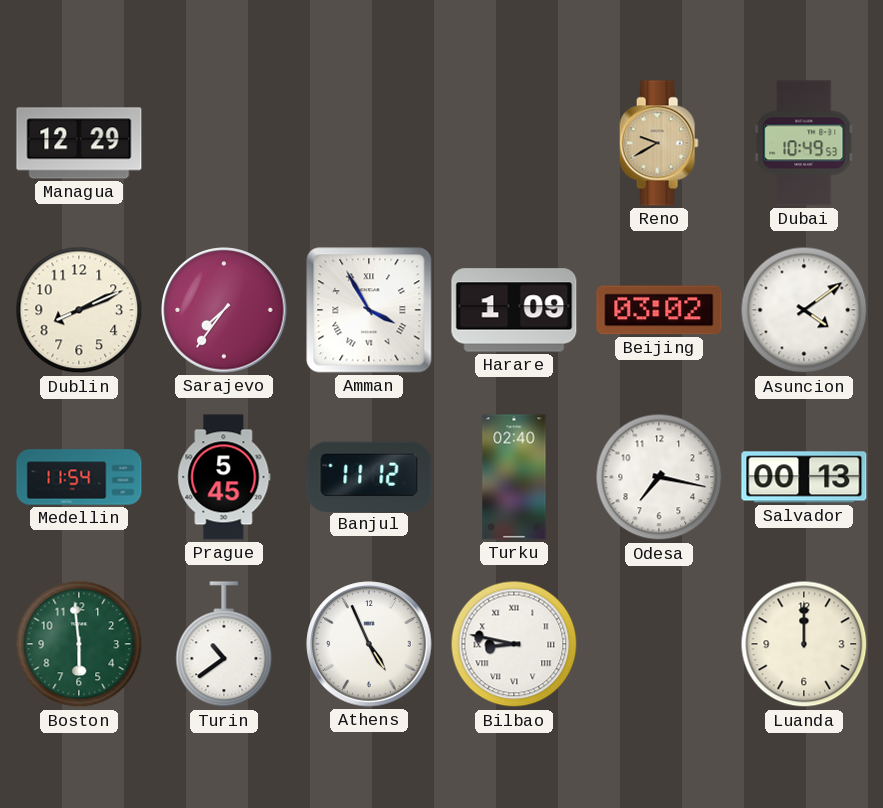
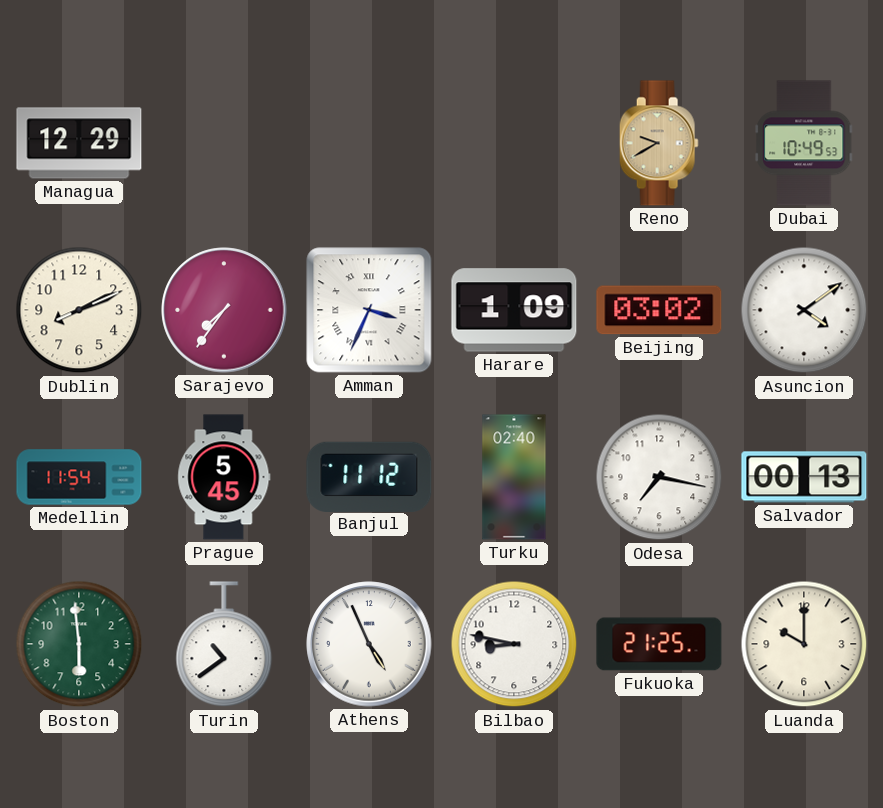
Amman: 3:55 -> 3:34 (369, 310)
Bilbao numerals: Roman -> Arabic (514, 644)
Fukuoka: none -> 21:25 (659, 644)
Luanda: 12:00 -> 10:00 (804, 644)
